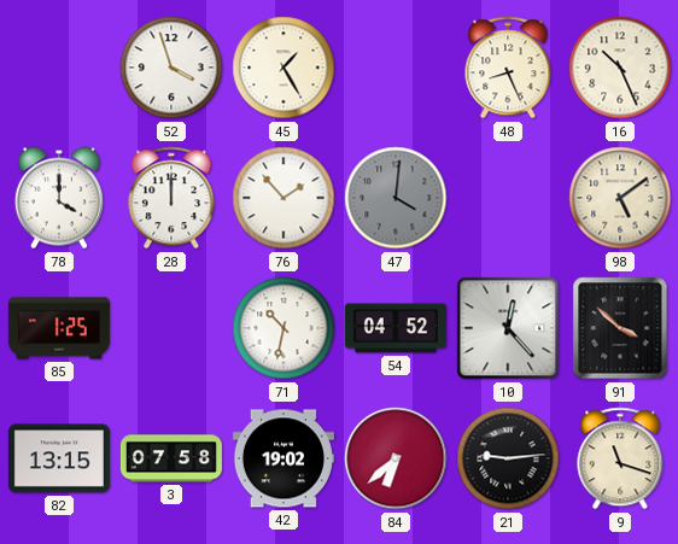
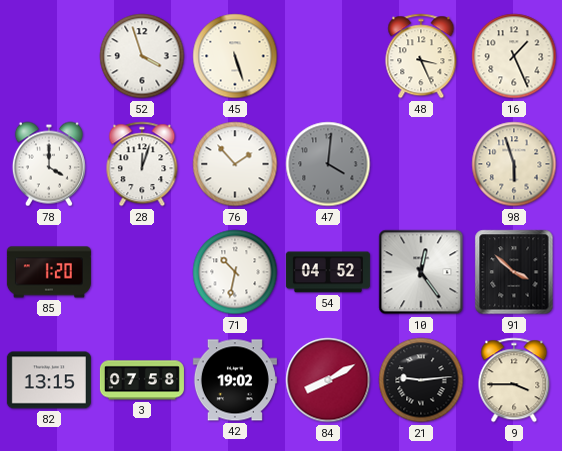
45: 1:25 -> 5:27 (235, 56)
48: 8:26 -> 3:26 (421, 56)
16: 10:26 -> 1:26 (514, 56)
28: 12:00 -> 12:03 (142, 164)
98: 5:09 -> 5:57 (514, 164)
85: 1:25 -> 1:20 (49, 272)
10: 12:23 -> 12:24 (421, 272)
84: 6:38 -> 8:10 (328, 380)
9: 11:18 -> 3:45 (514, 380)
